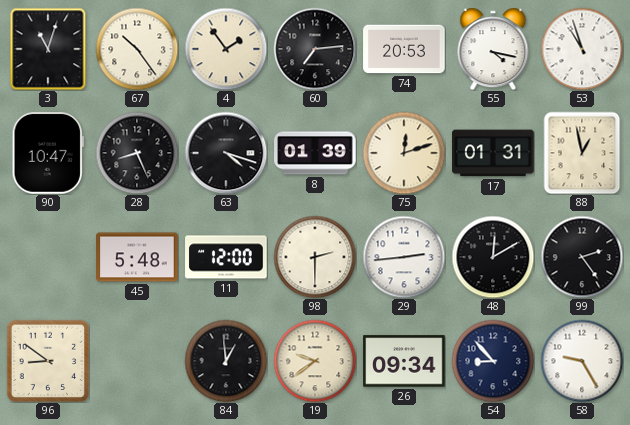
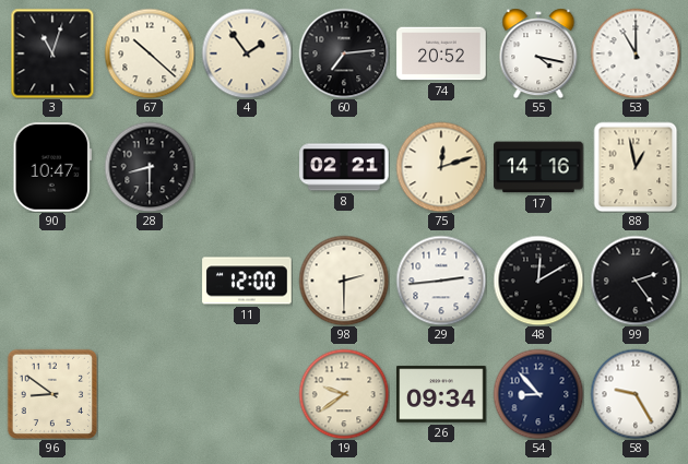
67: 10:24 -> 10:22 (150, 53)
74: 20:53 -> 20:52 (441, 53)
53: 10:57 -> 11:00 (636, 53)
28: 8:26 -> 8:30 (150, 167)
63: 4:18 -> none (226, 153)
8: 01:39 -> 02:21 (344, 167)
17: 01:31 -> 14:16 (538, 167)
45: 5:48 -> none (137, 257)
84: 12:59 -> none (226, 361)
